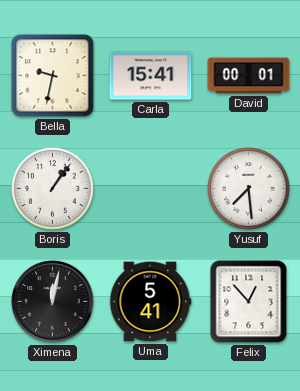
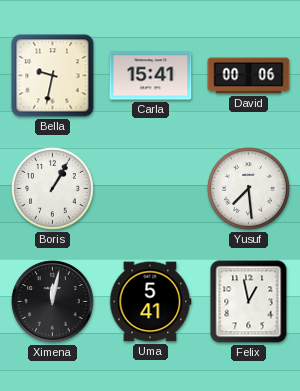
David: 00:01 -> 00:06 (249, 76)
Boris: 1:06 -> 1:05 (53, 189)
Felix: 12:53 -> 12:58 (249, 302)
